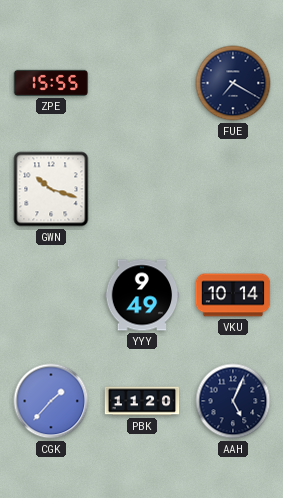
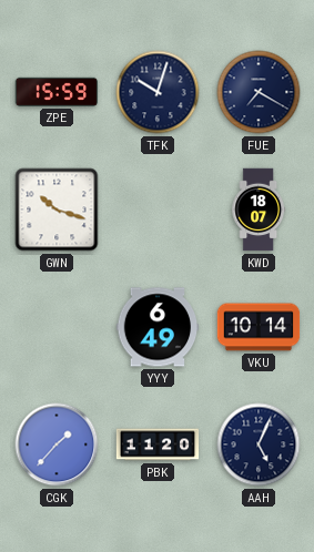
ZPE: 15:55 -> 15:59 (57, 92)
TFK: none -> 10:03 (158, 92)
KWD: none -> 18:07 (257, 209)
YYY: 9:49 -> 6:49 (158, 327)
